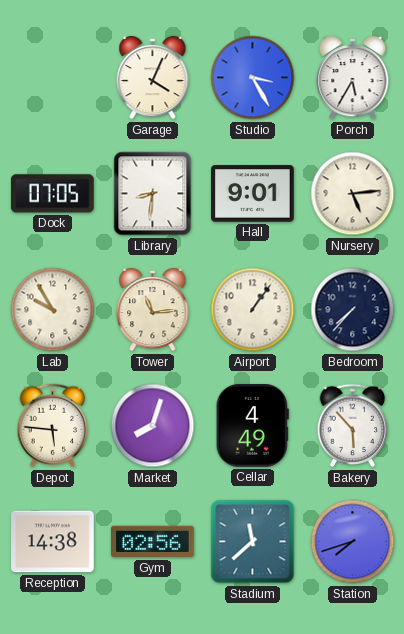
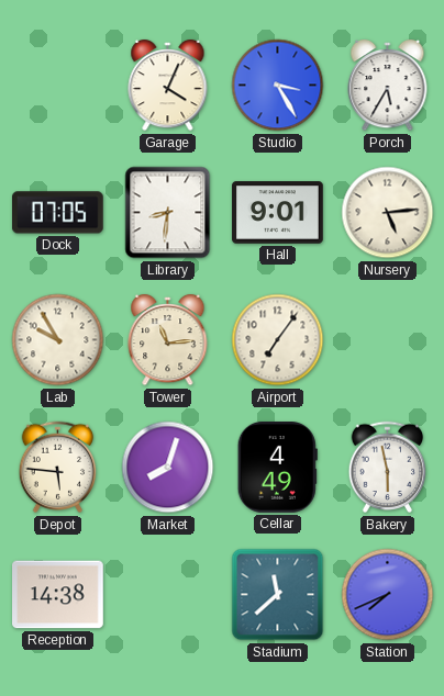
Airport: 1:06 -> 7:06 (278, 340)
Bedroom: 7:37 -> none (353, 310)
Bakery: 5:53 -> 5:58 (388, 468)
Gym: 02:56 -> none (153, 542)
Station: 7:42 -> 7:41 (388, 595)
